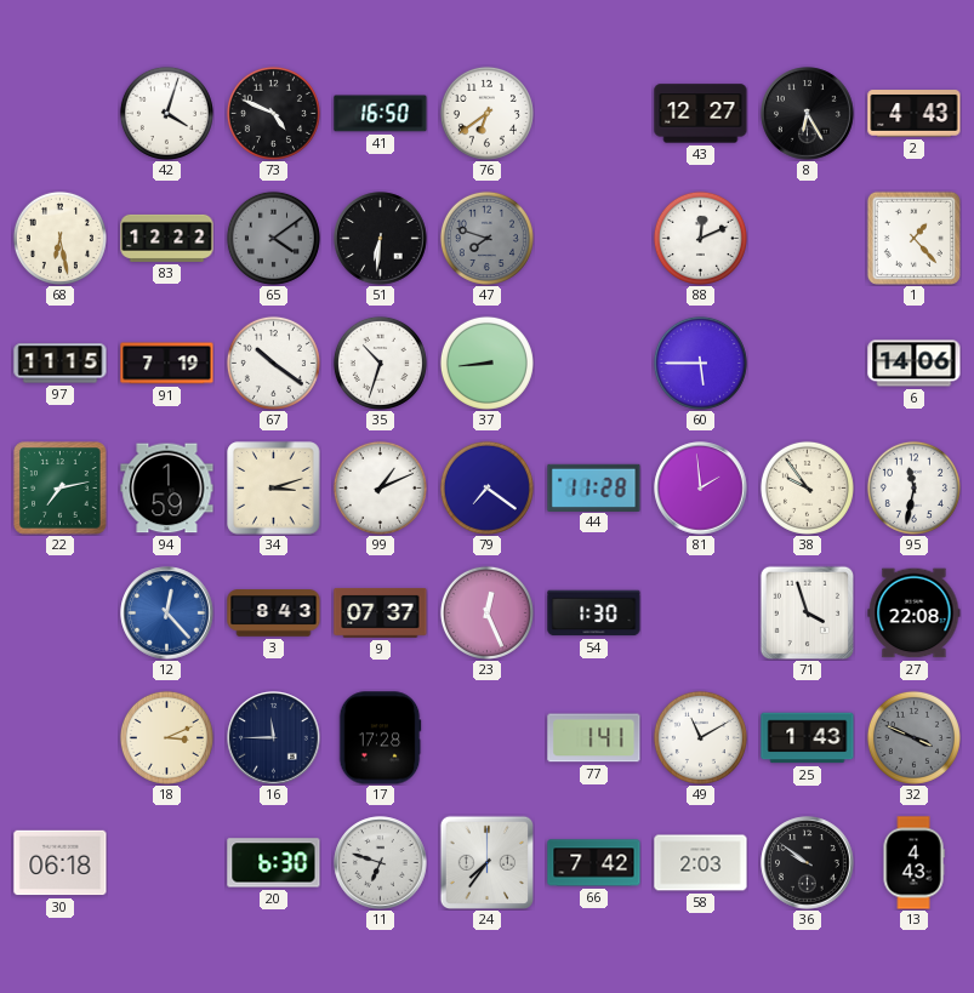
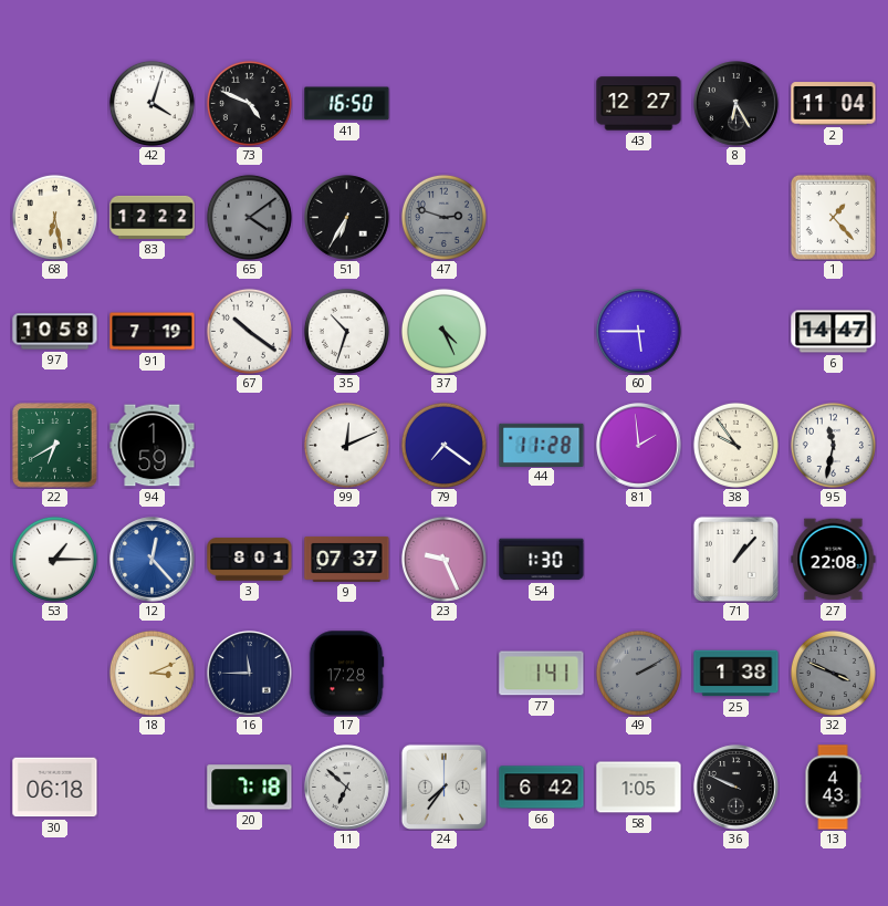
76: 6:39 -> none (486, 113)
2: 4:43 -> 11:04 (834, 104)
51: 6:31 -> 6:35 (347, 218)
47: 7:48 -> 2:48 (443, 217)
88: 12:11 -> none (700, 238)
97: 11:15 -> 10:58 (55, 332)
37: 8:44 -> 4:26 (443, 331)
6: 14:06 -> 14:47 (834, 332)
22: 7:13 -> 6:40 (55, 446)
34: 3:12 -> none (274, 489)
99: 1:11 -> 12:11 (346, 445)
53: none -> 1:15 (54, 559)
3: 8:43 -> 8:01 (250, 560)
23: 12:26 -> 9:26 (443, 559)
71: 3:57 -> 1:07 (735, 559)
49: 11:10 -> 2:10 (638, 673)
49 dial: white -> grey (638, 673)
25: 1:43 -> 1:38 (736, 674)
20: 6:30 -> 7:18 (250, 788)
11: 6:48 -> 6:52 (347, 788)
66: 7:42 -> 6:42 (542, 788)
58: 2:03 -> 1:05 (639, 788)
36: 9:51 -> 9:49 (736, 788)
